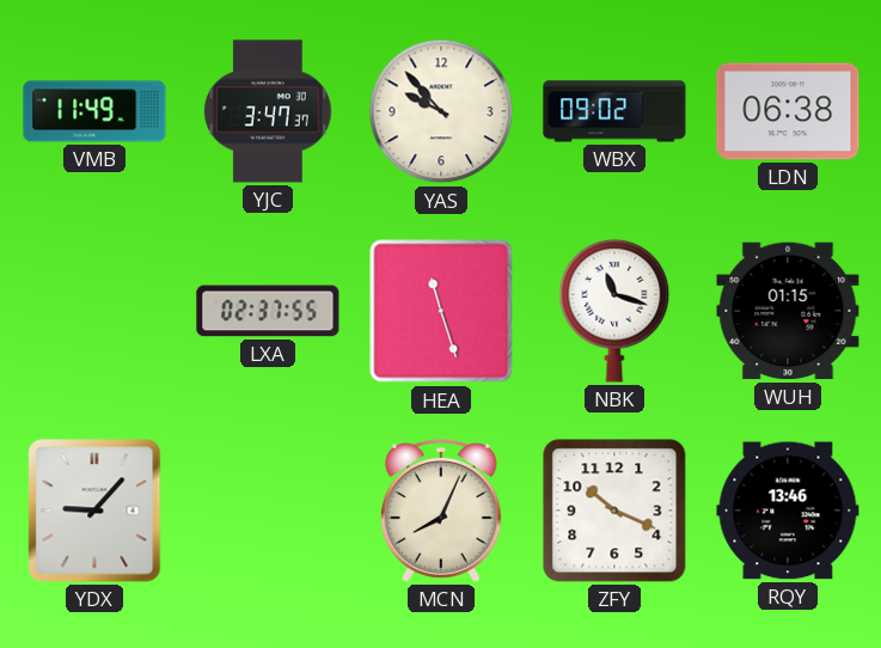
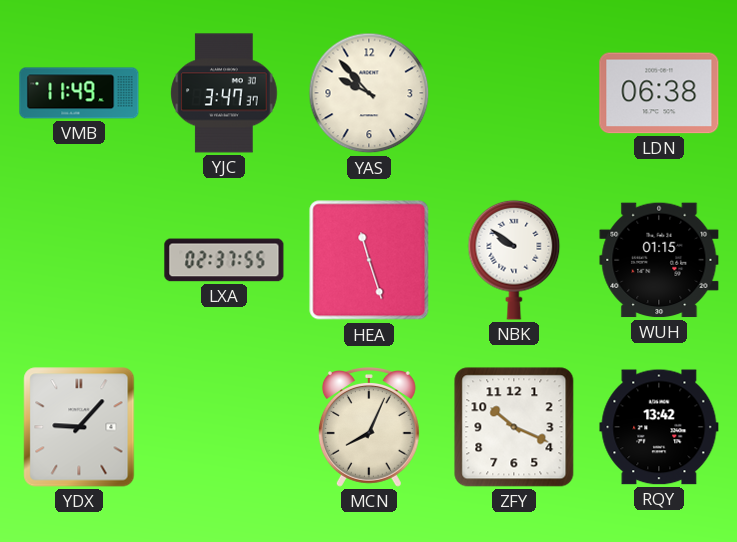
WBX: 09:02 -> none (614, 111)
NBK: 11:18 -> 9:51 (514, 260)
RQY: 13:46 -> 13:42 (659, 427)
